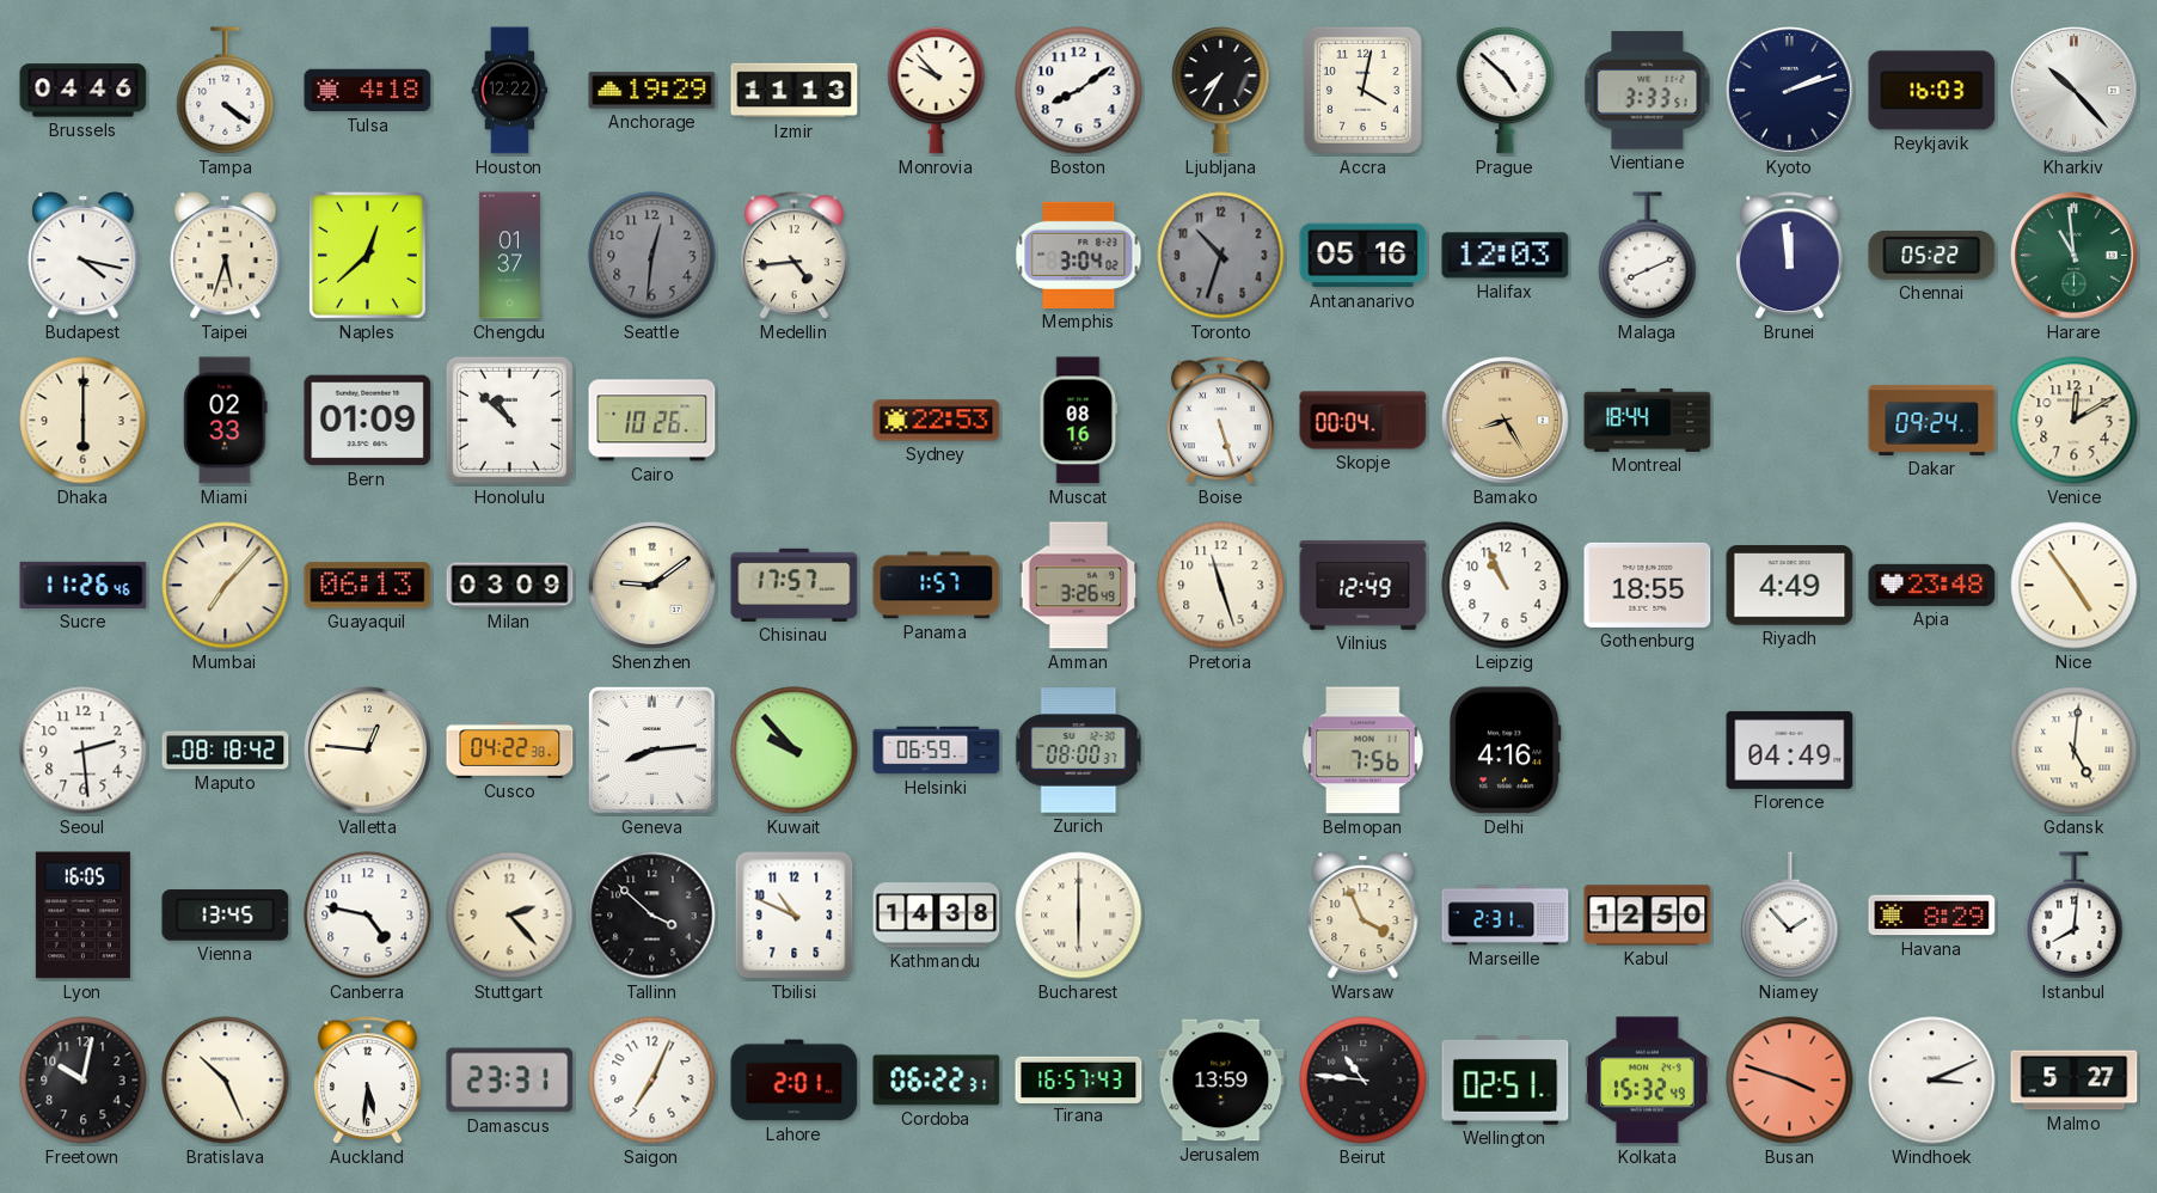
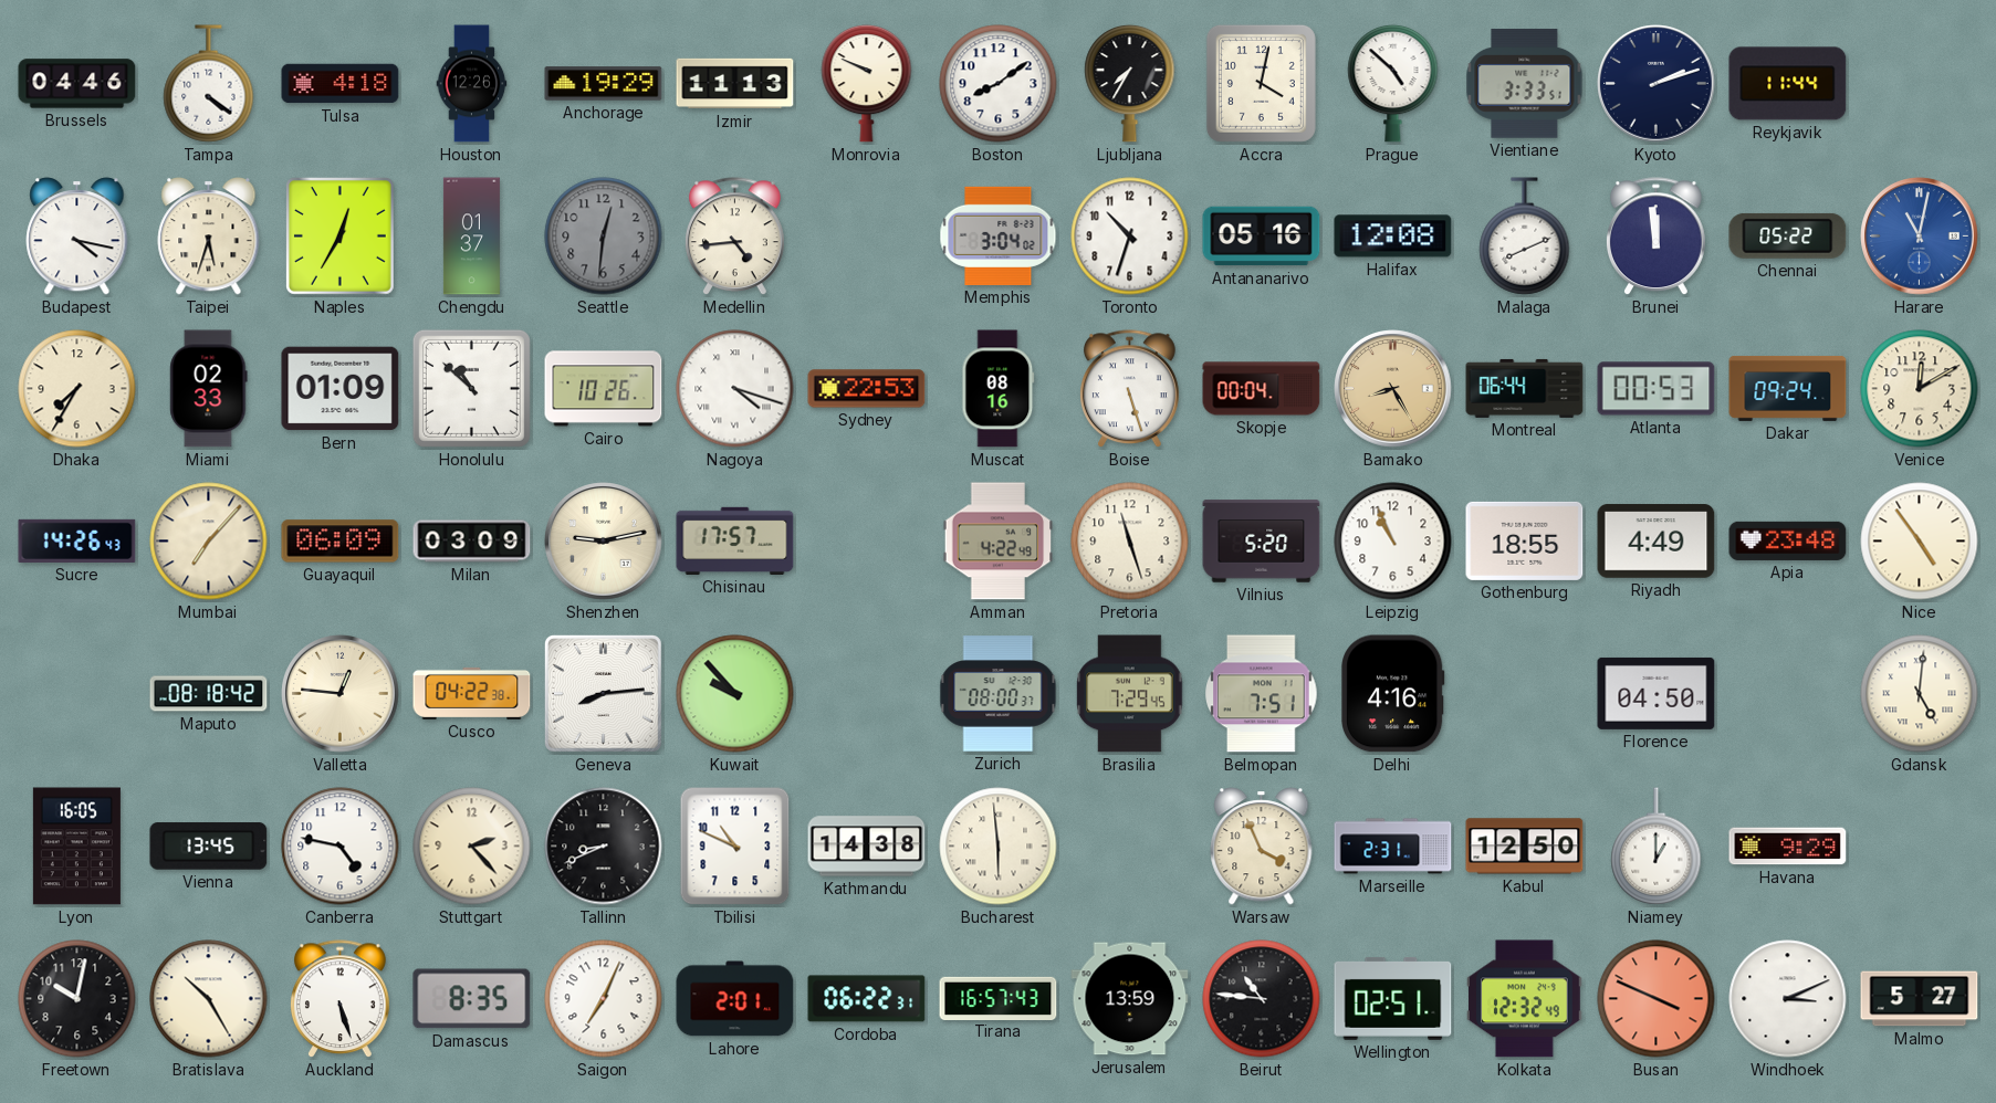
Houston: 12:22 -> 12:26 (472, 84)
Monrovia: 9:53 -> 9:49 (867, 83)
Reykjavik: 16:03 -> 11:44 (1788, 84)
Kharkiv: 10:23 -> none (2075, 91)
Naples: 12:38 -> 12:35 (339, 235)
Toronto dial: grey -> white (1130, 237)
Halifax: 12:03 -> 12:08 (1393, 237)
Harare: 10:59 -> 11:02 (1920, 237)
Harare dial: green -> blue (1920, 237)
Dhaka: 6:00 -> 7:35 (77, 389)
Nagoya: none -> 4:18 (735, 389)
Montreal: 18:44 -> 06:44 (1525, 388)
Atlanta: none -> 00:53 (1657, 389)
Sucre: 11:26 -> 14:26 (77, 540)
Guayaquil: 06:13 -> 06:09 (341, 542)
Shenzhen: 9:09 -> 9:13 (604, 542)
Panama: 1:57 -> none (937, 586)
Amman: 3:26 -> 4:22 (999, 542)
Vilnius: 12:49 -> 5:20 (1262, 542)
Seoul: 2:29 -> none (84, 751)
Helsinki: 06:59 -> none (937, 751)
Brasilia: none -> 7:29 (1130, 694)
Belmopan: 7:56 -> 7:51 (1262, 694)
Florence: 04:49 -> 04:50 (1657, 693)
Tallinn: 3:52 -> 8:41 (604, 847)
Bucharest: 6:00 -> 5:59 (999, 847)
Niamey: 1:53 -> 1:00 (1657, 847)
Havana: 8:29 -> 9:29 (1788, 847)
Istanbul: 8:01 -> none (2075, 916)
Bratislava: 10:26 -> 10:25 (209, 999)
Auckland: 5:31 -> 5:27 (341, 999)
Damascus: 23:31 -> 8:35 (472, 999)
Kolkata: 15:32 -> 12:32 (1525, 999)
Busan: 3:48 -> 3:49 (1657, 999)
